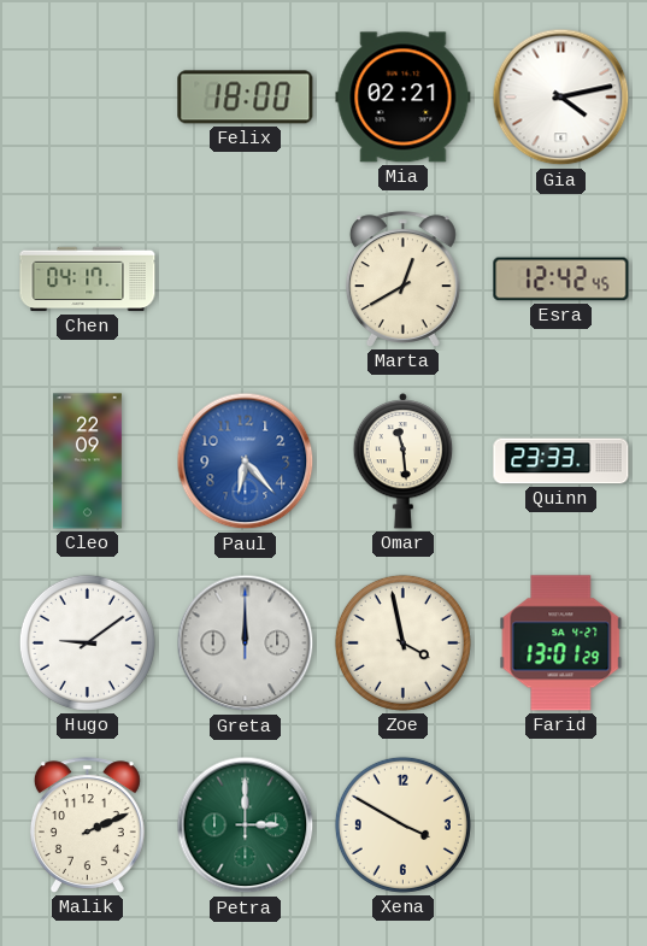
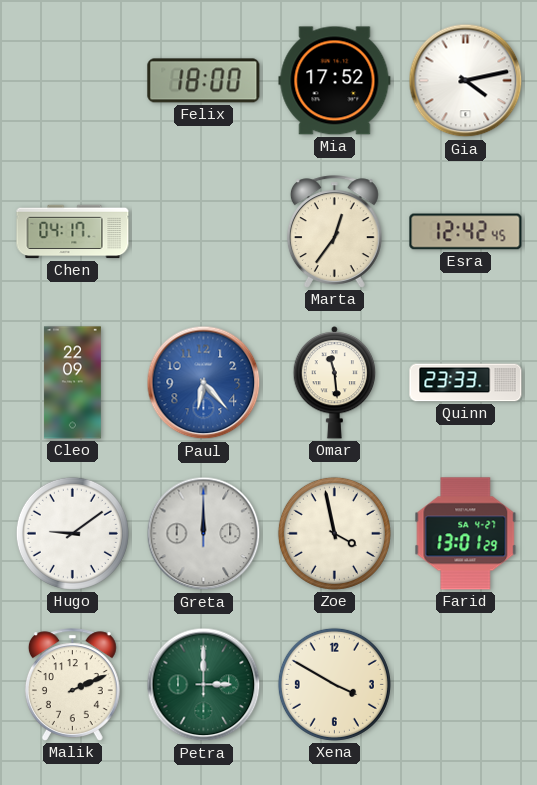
Mia: 02:21 -> 17:52 (335, 81)
Marta: 12:40 -> 12:36 (334, 232)
